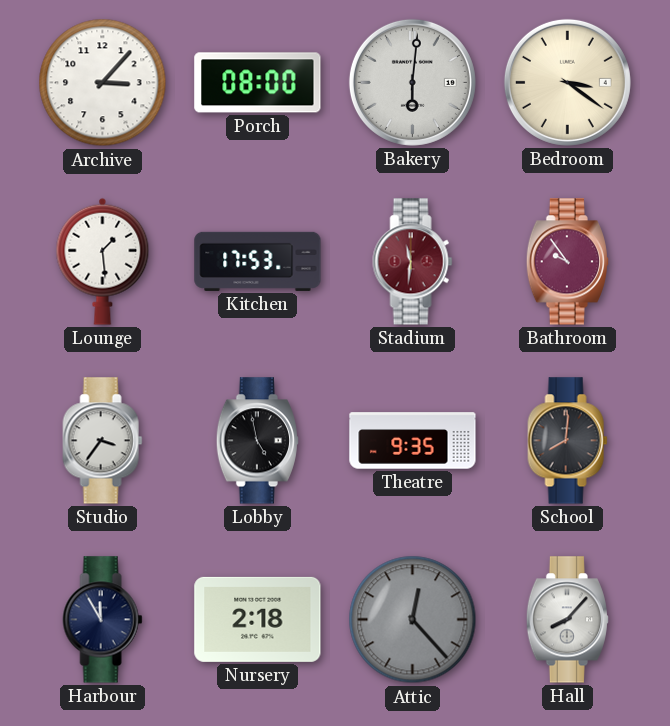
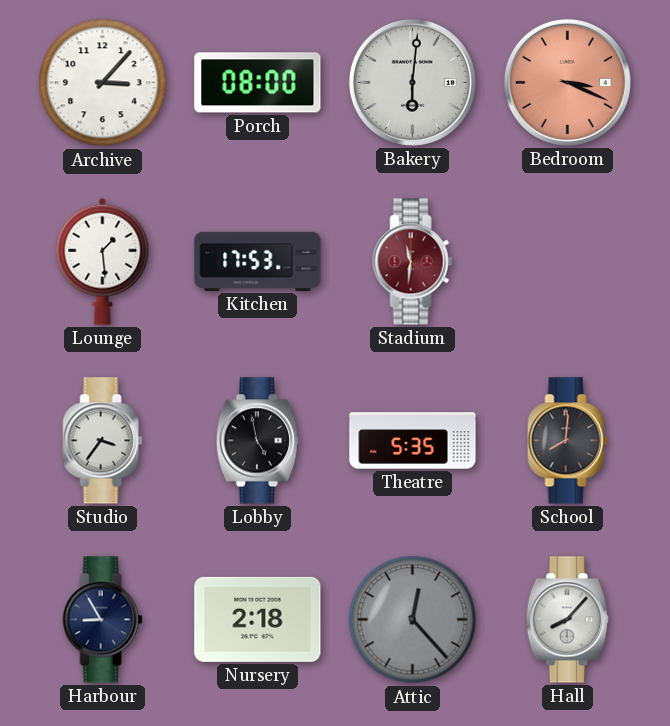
Bedroom: 3:21 -> 3:19 (567, 82)
Bedroom dial: cream -> salmon (567, 82)
Bathroom: 9:54 -> none (567, 262)
Theatre: 9:35 -> 5:35 (413, 441)
Harbour: 11:55 -> 8:55 (103, 620)
